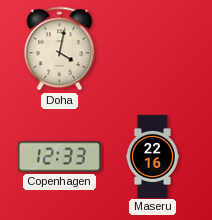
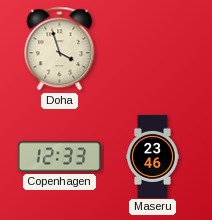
Doha: 4:02 -> 3:57 (60, 49)
Maseru: 22:16 -> 23:46 (153, 156)
